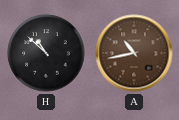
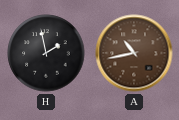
H: 10:52 -> 1:58 (46, 53)
